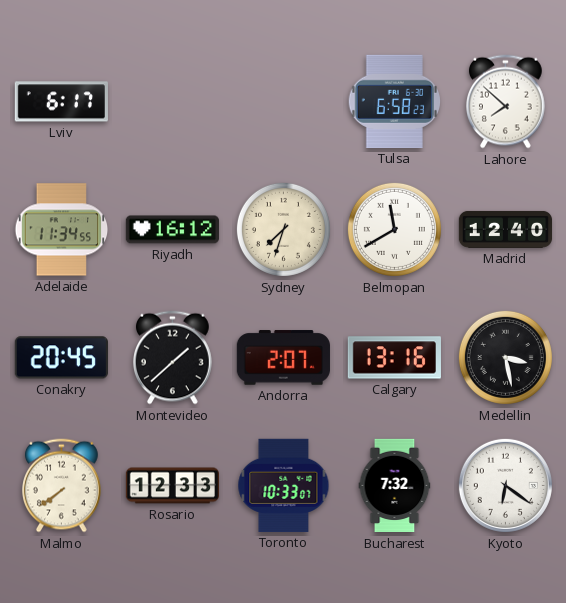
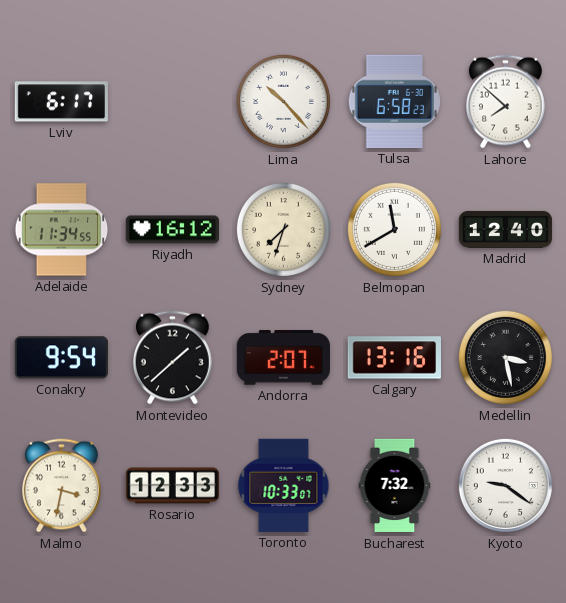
Lima: none -> 10:23 (283, 101)
Conakry: 20:45 -> 9:54 (61, 358)
Malmo: 7:39 -> 3:32 (62, 486)
Kyoto: 6:21 -> 9:21 (505, 485)
